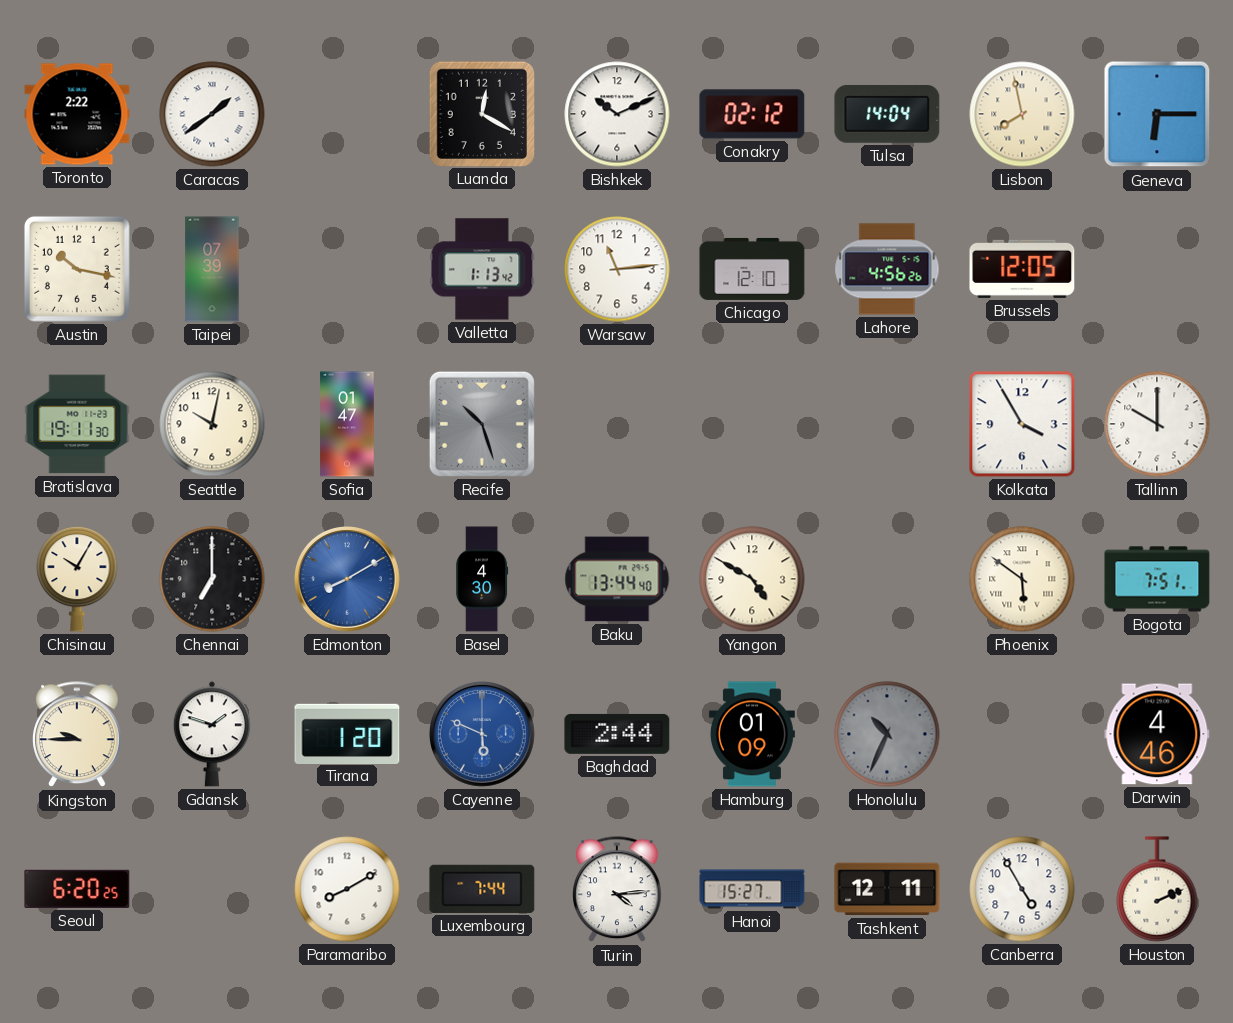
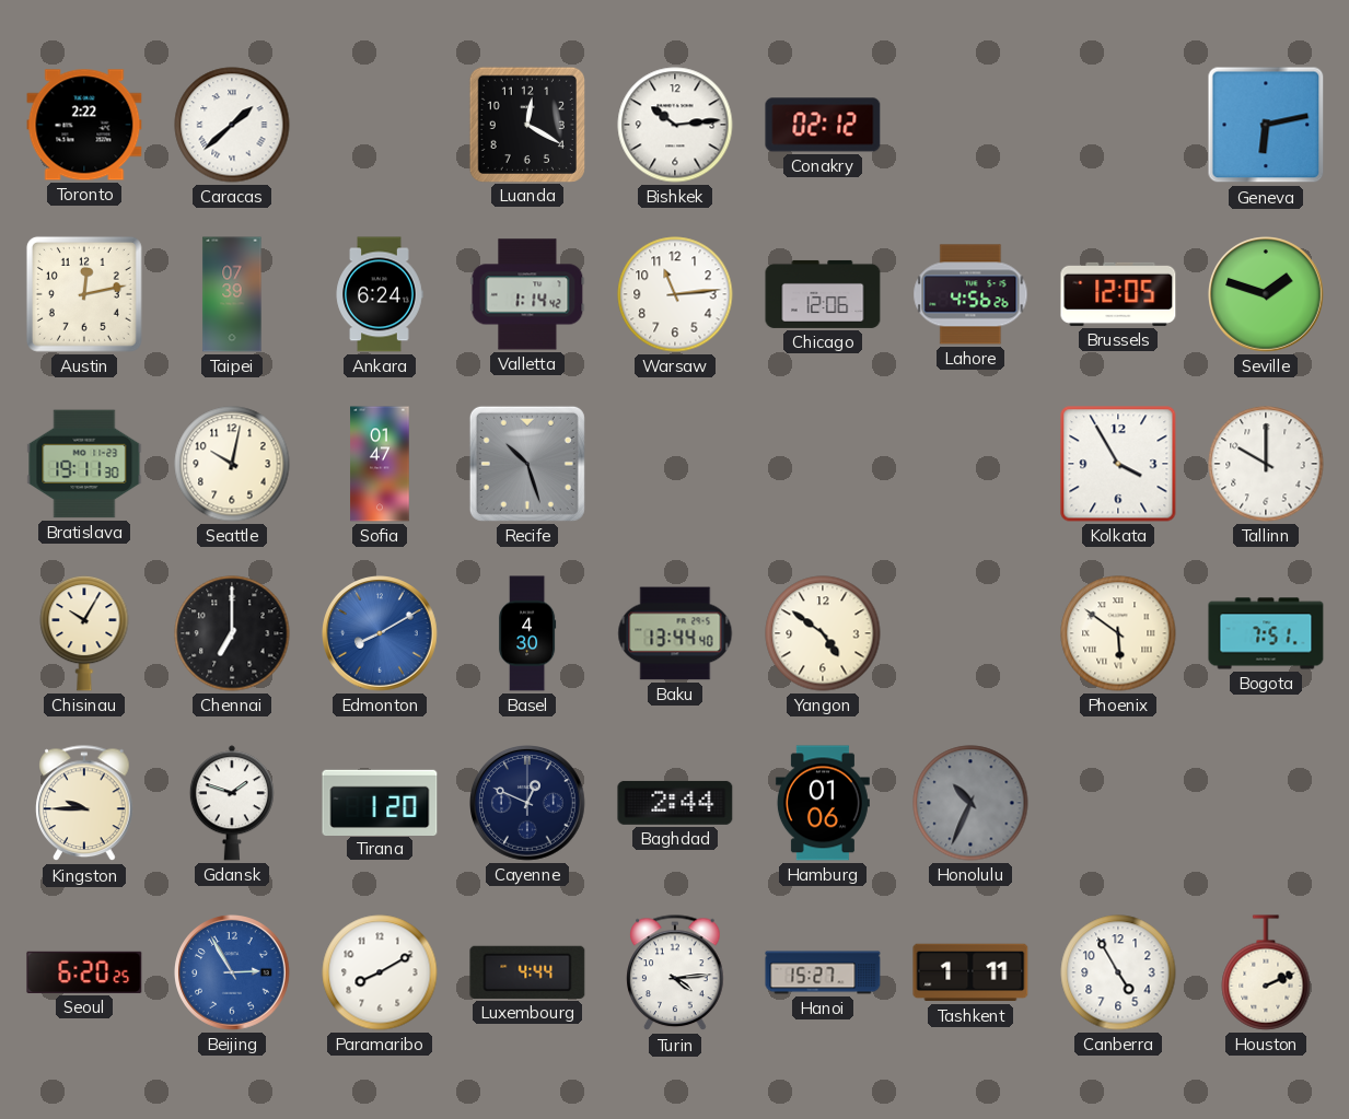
Caracas: 1:39 -> 1:38 (232, 125)
Bishkek: 10:11 -> 10:14 (675, 125)
Tulsa: 14:04 -> none (887, 114)
Lisbon: 7:58 -> none (1022, 114)
Geneva: 6:15 -> 6:13 (1266, 125)
Austin: 10:17 -> 12:13 (84, 294)
Ankara: none -> 6:24 (380, 294)
Valletta: 1:13 -> 1:14 (527, 294)
Chicago: 12:10 -> 12:06 (823, 294)
Seville: none -> 1:48 (1267, 295)
Yangon: 4:50 -> 4:51 (823, 633)
Cayenne: 5:49 -> 12:49 (528, 804)
Cayenne dial: blue -> navy (528, 804)
Hamburg: 01:09 -> 01:06 (823, 803)
Darwin: 4:46 -> none (1157, 734)
Beijing: none -> 2:55 (233, 974)
Luxembourg: 7:44 -> 4:44 (527, 972)
Tashkent: 12:11 -> 1:11 (970, 972)
